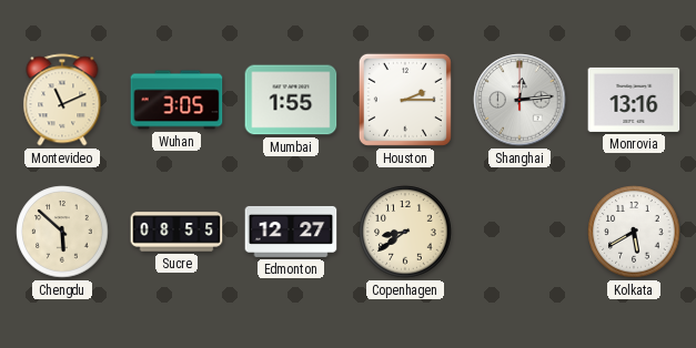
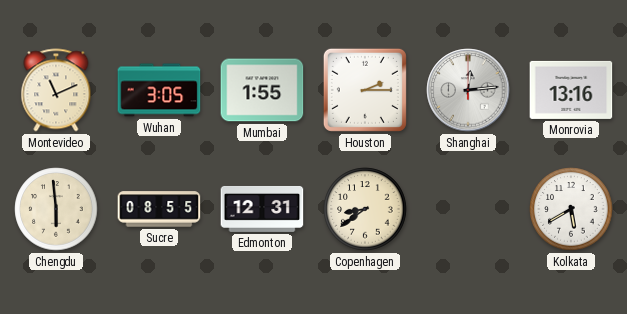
Chengdu: 5:52 -> 5:59 (56, 209)
Edmonton: 12:27 -> 12:31 (262, 209)
